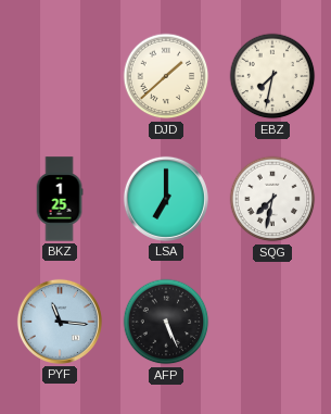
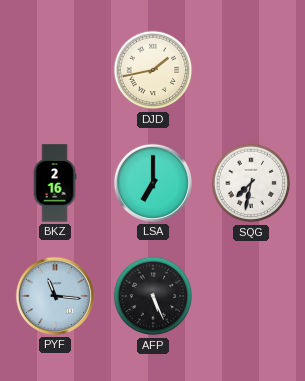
DJD: 1:38 -> 1:43 (153, 70)
EBZ: 7:32 -> none (272, 76)
BKZ: 1:25 -> 2:16 (55, 183)
